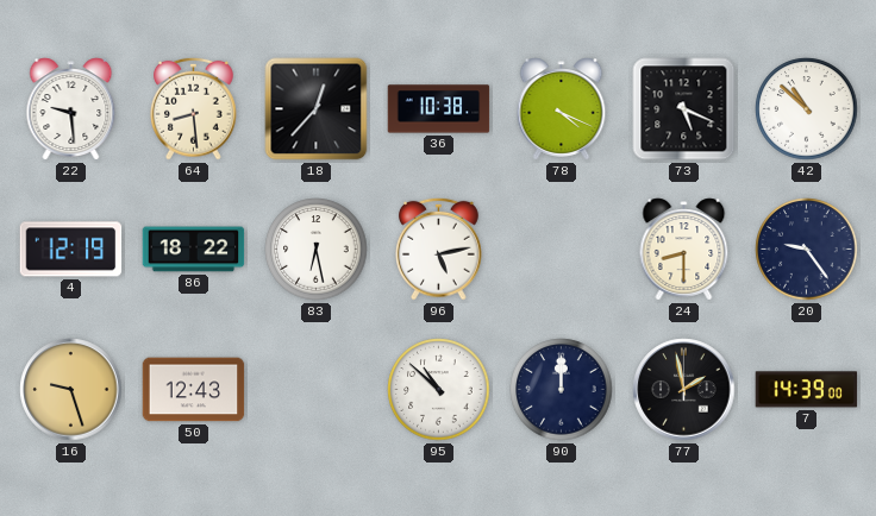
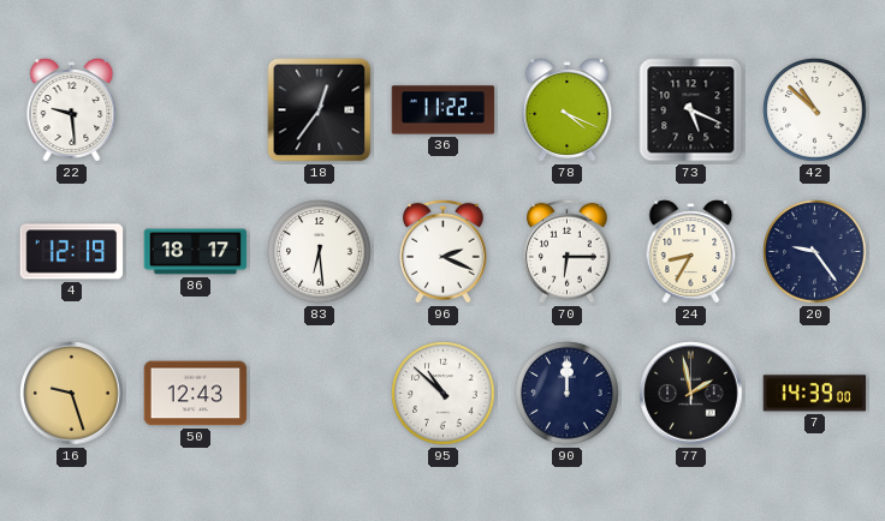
64: 8:29 -> none (194, 108)
18: 12:37 -> 12:36 (320, 110)
36: 10:38 -> 11:22 (444, 110)
86: 18:22 -> 18:17 (196, 252)
83: 6:28 -> 6:29 (320, 252)
96: 5:13 -> 2:19 (444, 251)
70: none -> 6:15 (568, 251)
24: 8:30 -> 8:35 (691, 252)
